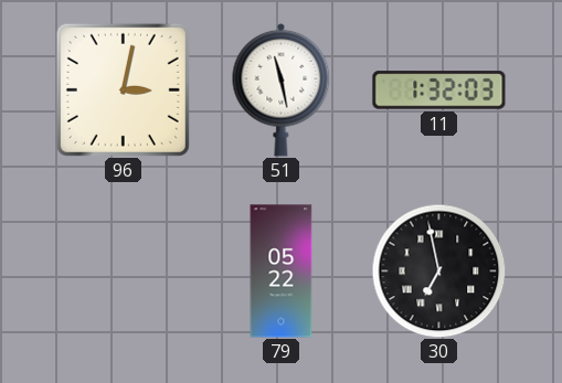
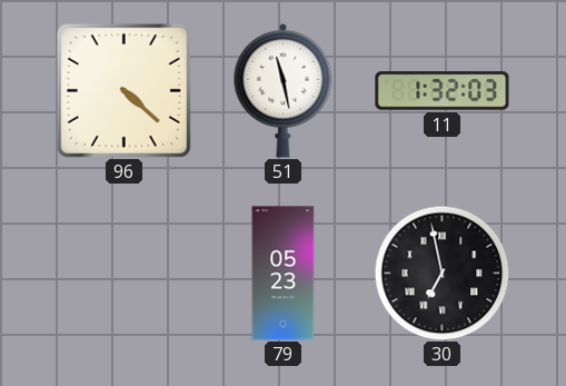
96: 3:02 -> 4:22 (123, 90)
79: 05:22 -> 05:23 (284, 274)
